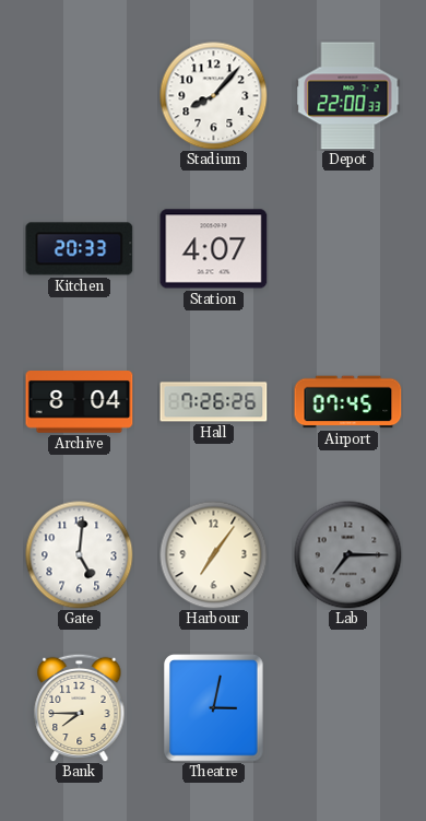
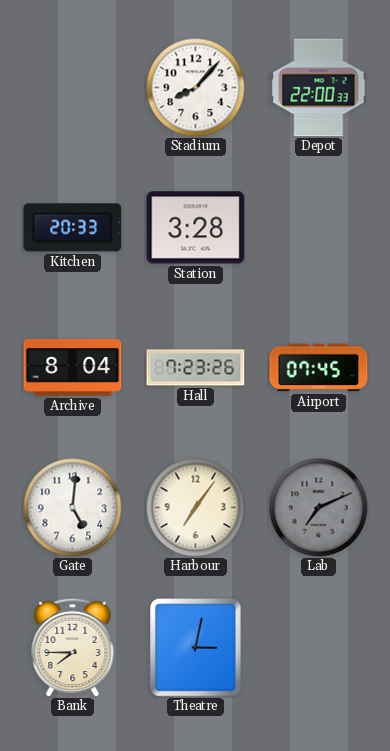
Station: 4:07 -> 3:28 (196, 228)
Hall: 7:26 -> 7:23 (196, 368)
Lab: 7:15 -> 7:11 (319, 508)
